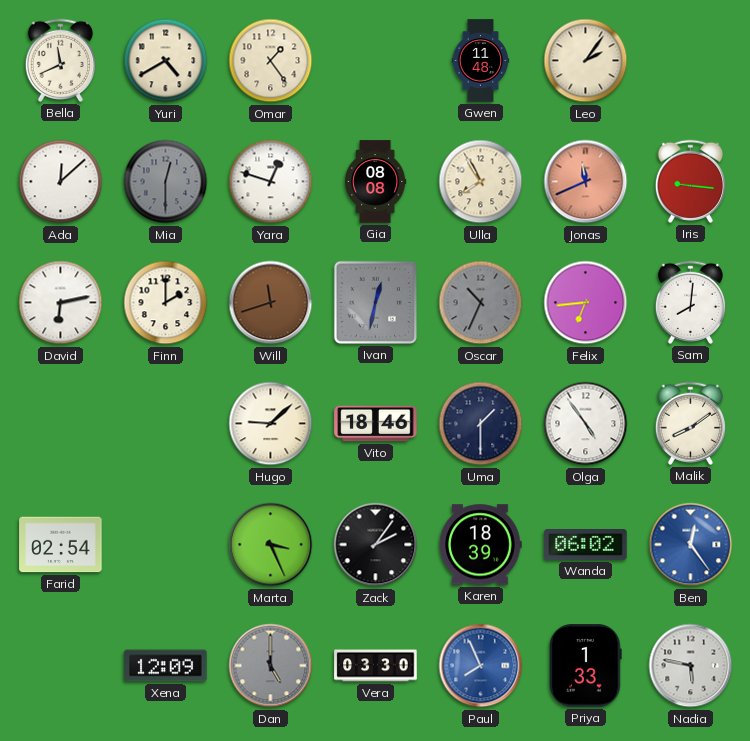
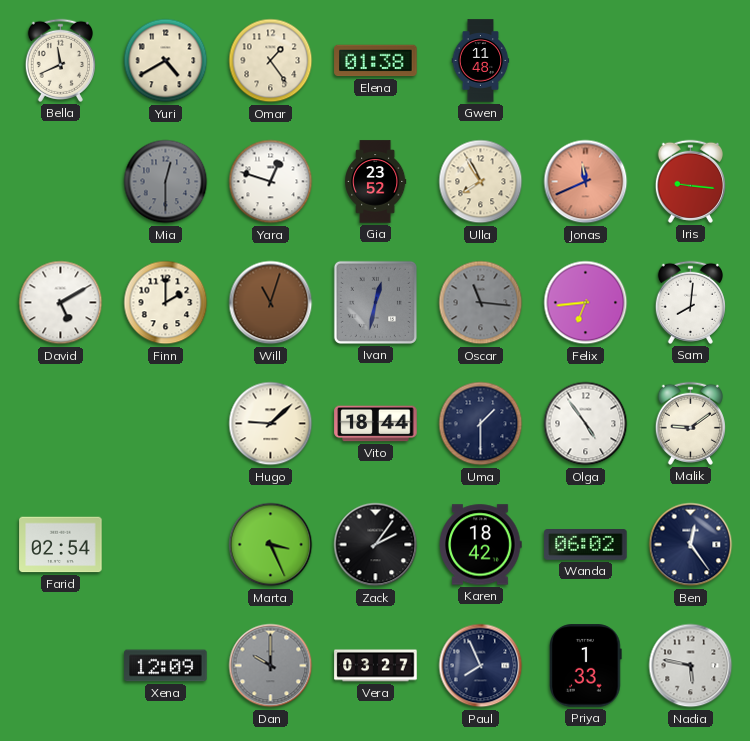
Elena: none -> 01:38 (376, 61)
Leo: 2:06 -> none (586, 61)
Ada: 12:08 -> none (61, 182)
Gia: 08:08 -> 23:52 (376, 182)
David: 6:13 -> 5:10 (61, 303)
Will: 11:42 -> 11:03 (271, 303)
Oscar: 10:34 -> 11:16 (481, 303)
Vito: 18:46 -> 18:44 (376, 424)
Malik: 8:09 -> 9:09 (690, 423)
Karen: 18:39 -> 18:42 (481, 545)
Ben dial: blue -> navy (691, 545)
Dan: 5:00 -> 10:00 (271, 666)
Vera: 03:30 -> 03:27 (376, 666)
Paul dial: blue -> navy (481, 666)
